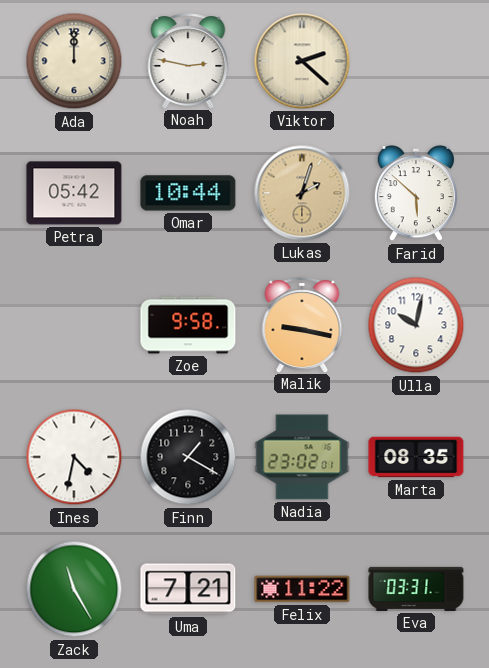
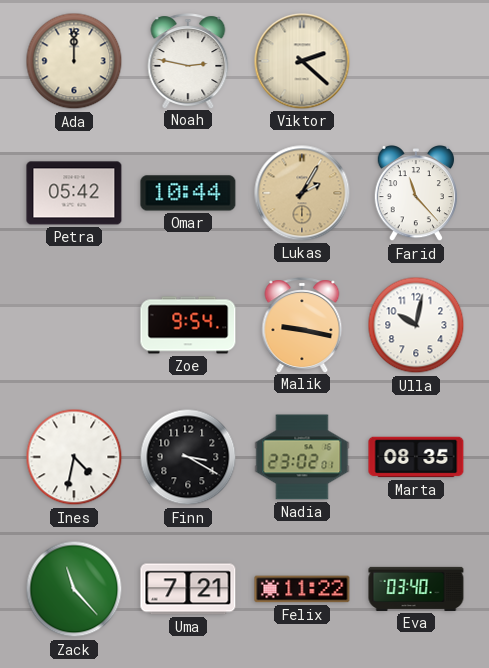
Lukas: 2:03 -> 2:05 (302, 193)
Farid: 5:52 -> 11:23 (415, 194)
Zoe: 9:58 -> 9:54 (188, 325)
Finn: 1:20 -> 3:20 (188, 457)
Zack: 11:25 -> 11:23 (74, 589)
Eva: 03:31 -> 03:40 (416, 589)
